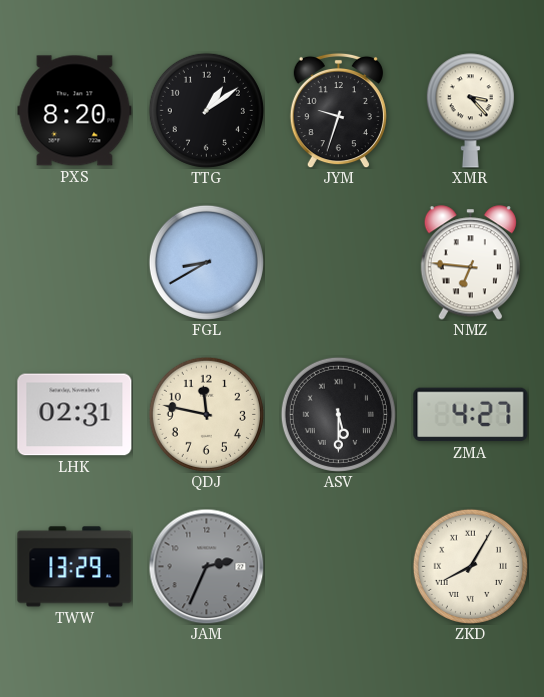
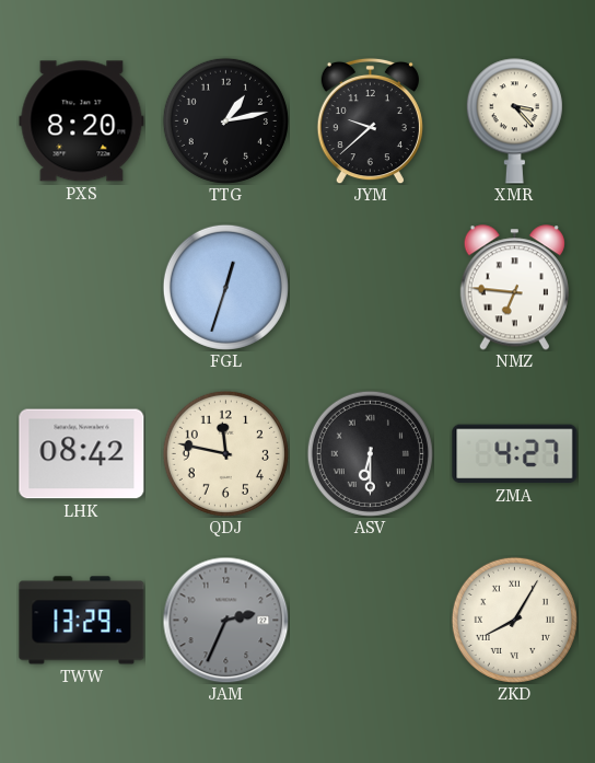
TTG: 1:09 -> 1:13 (225, 120)
JYM: 9:33 -> 9:38 (370, 120)
FGL: 8:40 -> 12:33 (225, 287)
LHK: 02:31 -> 08:42 (82, 454)
ASV: 5:30 -> 6:30 (370, 453)
